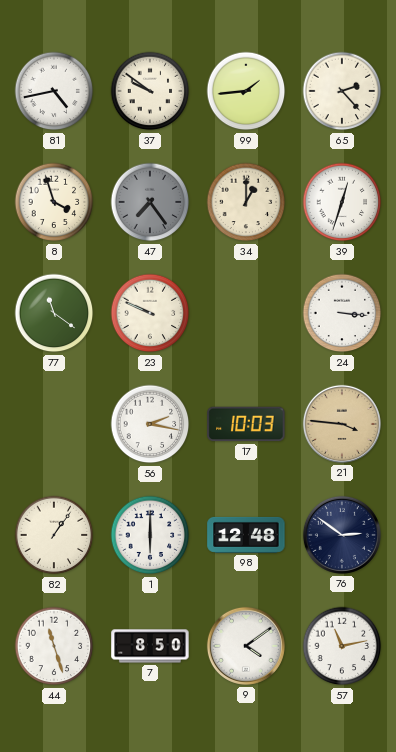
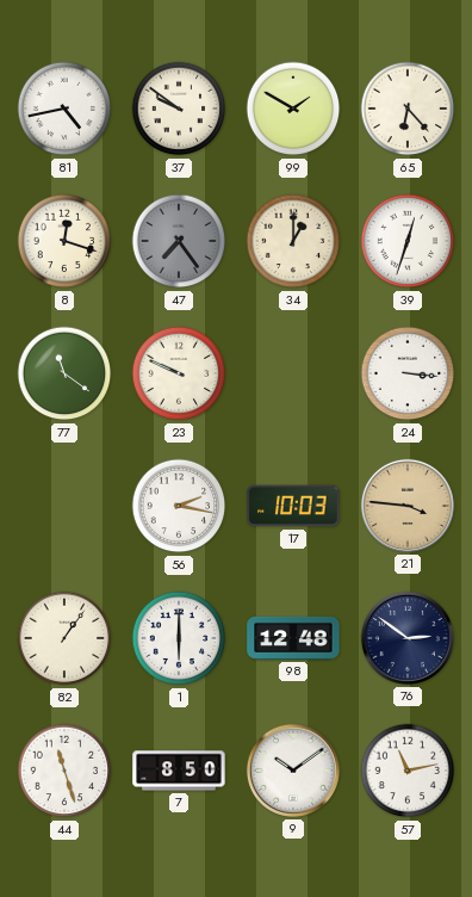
99: 1:44 -> 1:50 (293, 109)
65: 2:23 -> 6:23 (408, 109)
8: 3:57 -> 12:18 (64, 241)
9: 4:09 -> 10:09 (293, 771)
